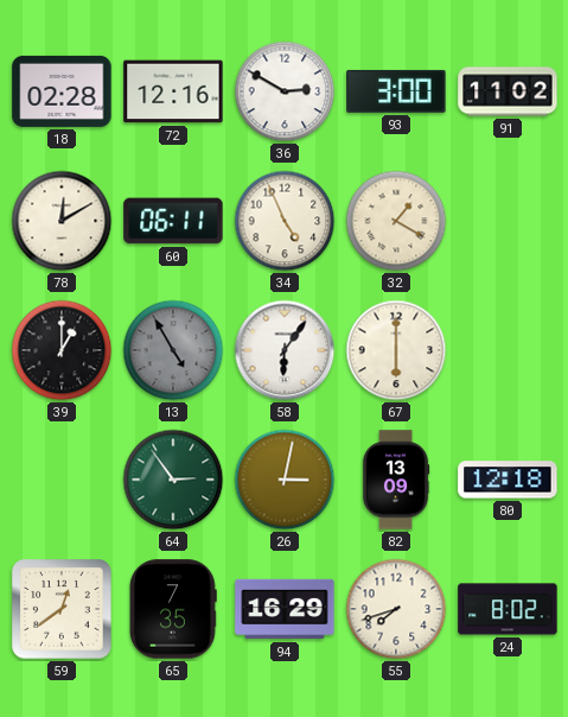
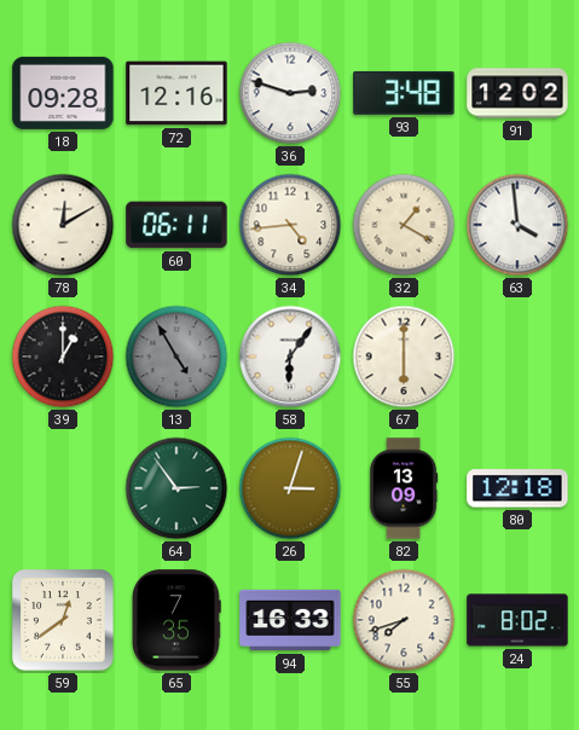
18: 02:28 -> 09:28 (63, 93)
36: 2:50 -> 2:48 (290, 93)
93: 3:00 -> 3:48 (404, 93)
91: 11:02 -> 12:02 (517, 93)
34: 4:56 -> 4:44 (290, 225)
63: none -> 3:59 (517, 225)
26: 3:02 -> 3:03 (290, 488)
94: 16:29 -> 16:33 (290, 620)
